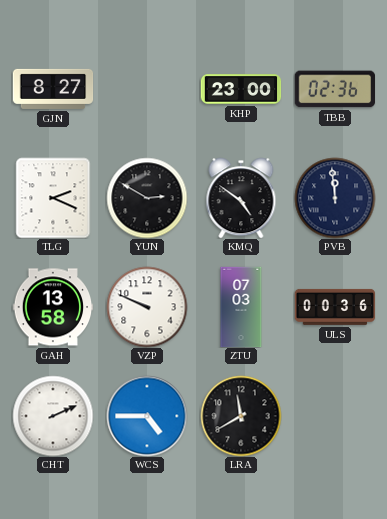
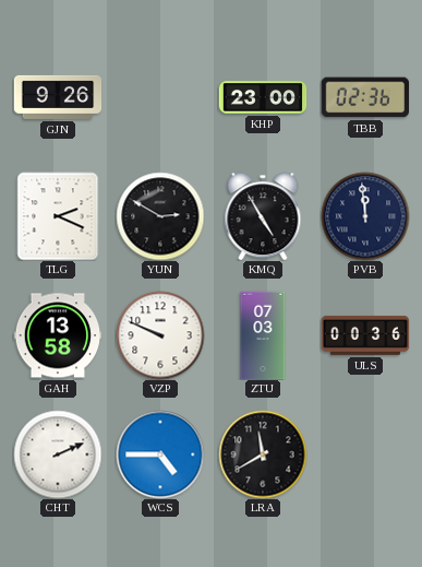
GJN: 8:27 -> 9:26 (58, 97)
KMQ: 4:51 -> 4:55 (263, 216)
